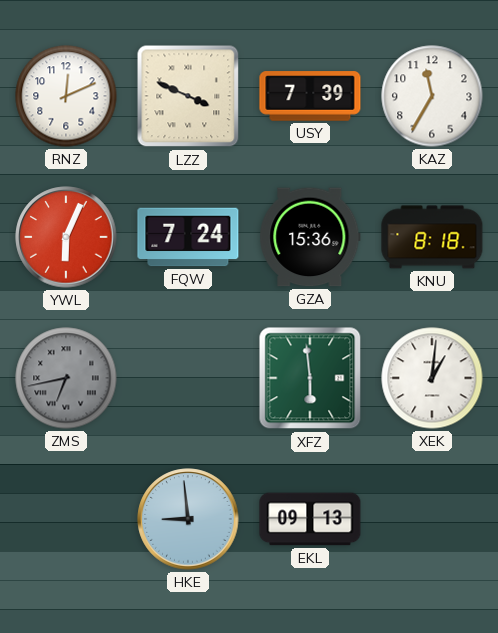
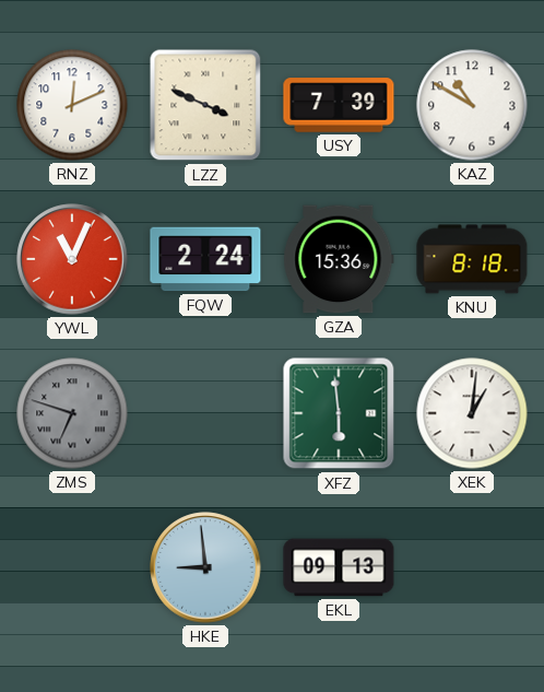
KAZ: 11:35 -> 10:50 (472, 105)
YWL: 6:04 -> 11:04 (72, 259)
FQW: 7:24 -> 2:24 (205, 259)
ZMS: 6:43 -> 6:48 (72, 413)
